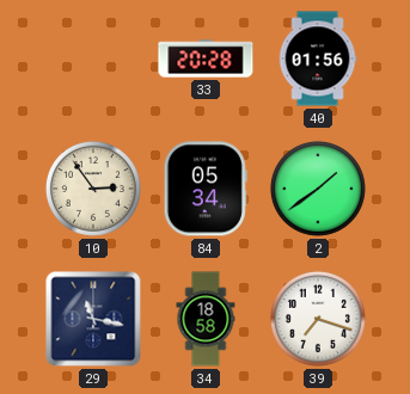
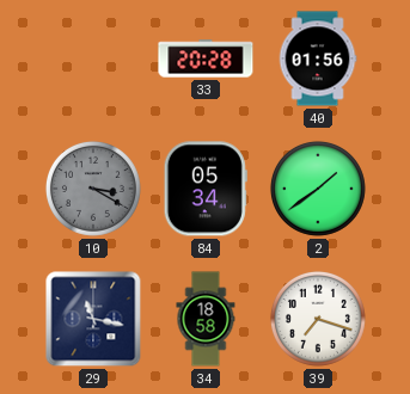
10: 2:54 -> 3:20 (93, 189)
10 dial: cream -> grey (93, 189)
